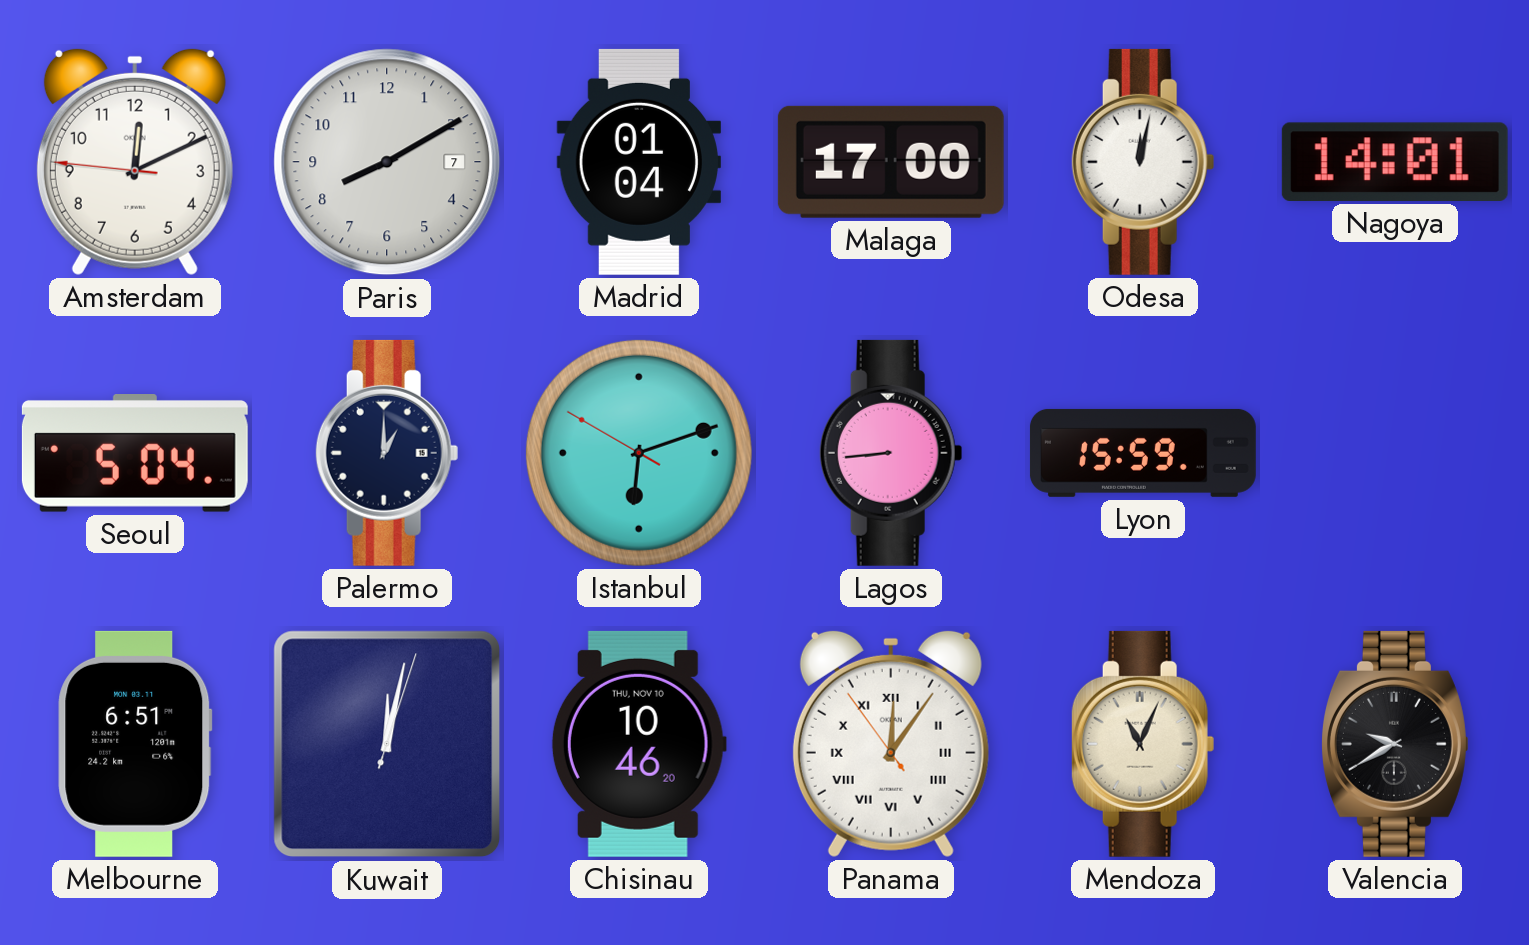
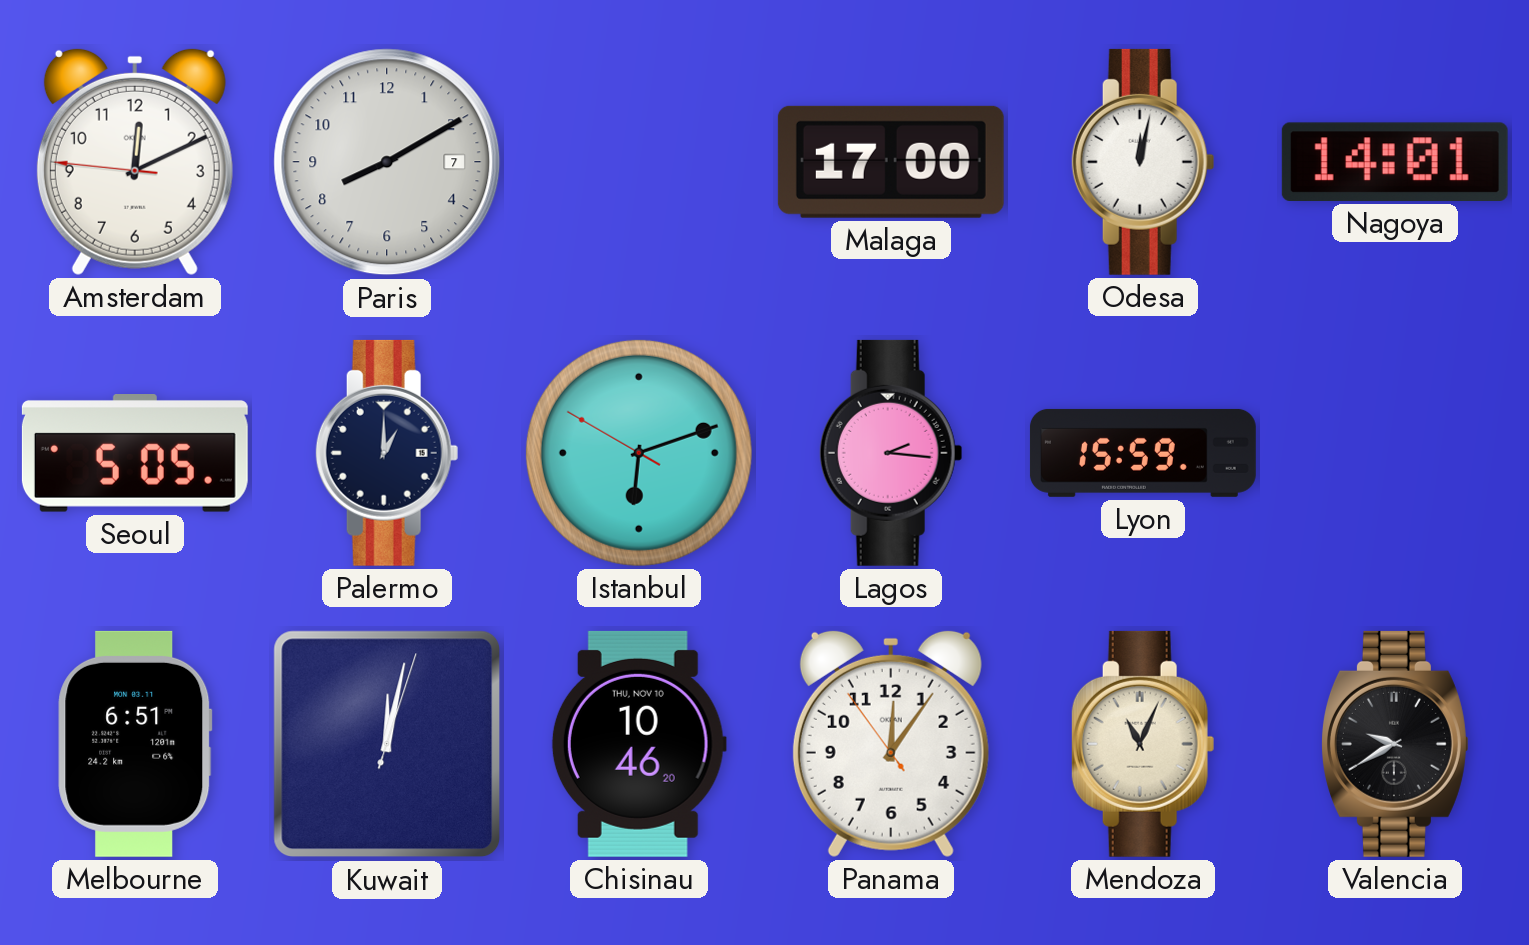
Madrid: 01:04 -> none (639, 162)
Seoul: 5:04 -> 5:05 (135, 454)
Lagos: 8:44 -> 2:16 (891, 453)
Panama numerals: Roman -> Arabic (891, 743)
